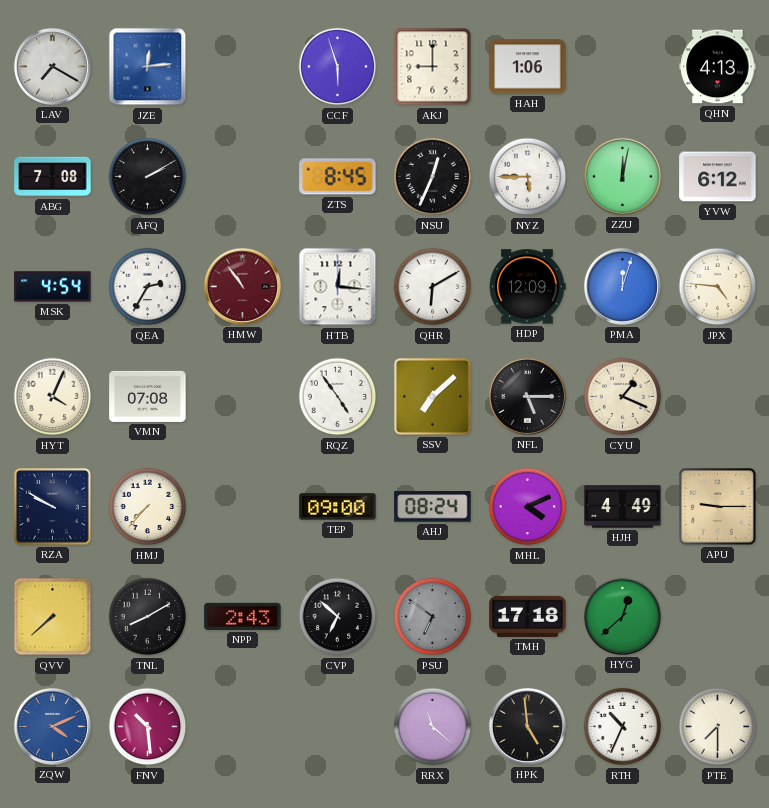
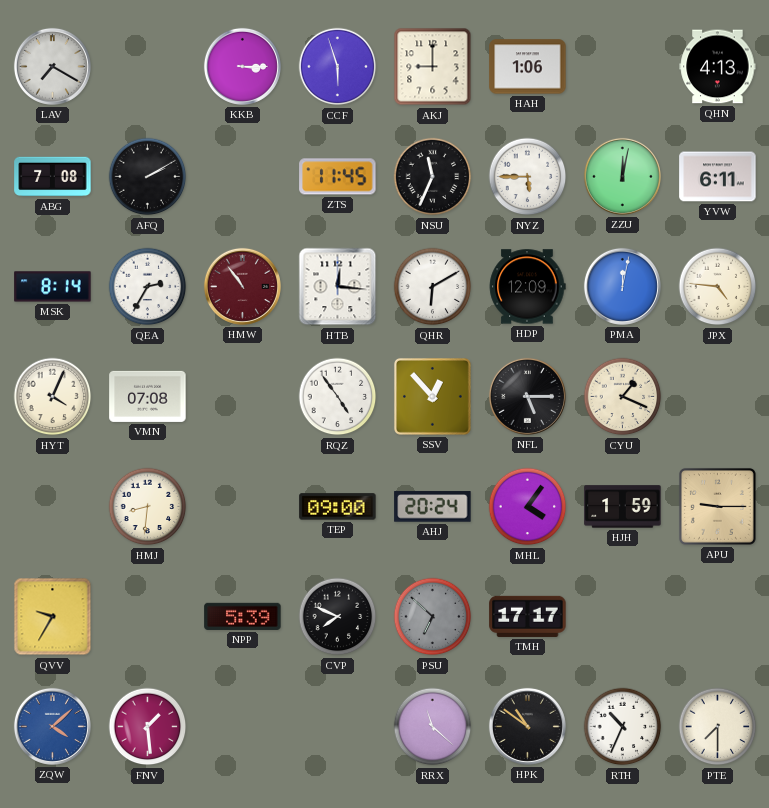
JZE: 12:14 -> none (148, 67)
KKB: none -> 3:15 (242, 66)
ZTS: 8:45 -> 11:45 (338, 177)
NSU: 12:34 -> 11:34 (433, 177)
YVW: 6:12 -> 6:11 (718, 177)
MSK: 4:54 -> 8:14 (53, 287)
PMA: 12:03 -> 12:02 (622, 286)
SSV: 7:08 -> 12:53 (432, 396)
RZA: 9:50 -> none (52, 506)
HMJ: 7:37 -> 8:31 (148, 507)
AHJ: 08:24 -> 20:24 (433, 507)
MHL: 4:11 -> 4:06 (528, 507)
HJH: 4:49 -> 1:59 (623, 507)
QVV: 7:38 -> 9:35 (53, 617)
TNL: 8:10 -> none (148, 617)
NPP: 2:43 -> 5:39 (243, 616)
CVP: 6:52 -> 7:49 (338, 617)
PSU: 6:51 -> 6:52 (433, 617)
TMH: 17:18 -> 17:17 (528, 616)
HYG: 12:38 -> none (622, 616)
ZQW: 4:11 -> 4:08 (52, 726)
FNV: 10:29 -> 1:29 (148, 727)
HPK: 4:59 -> 10:51 (527, 726)
